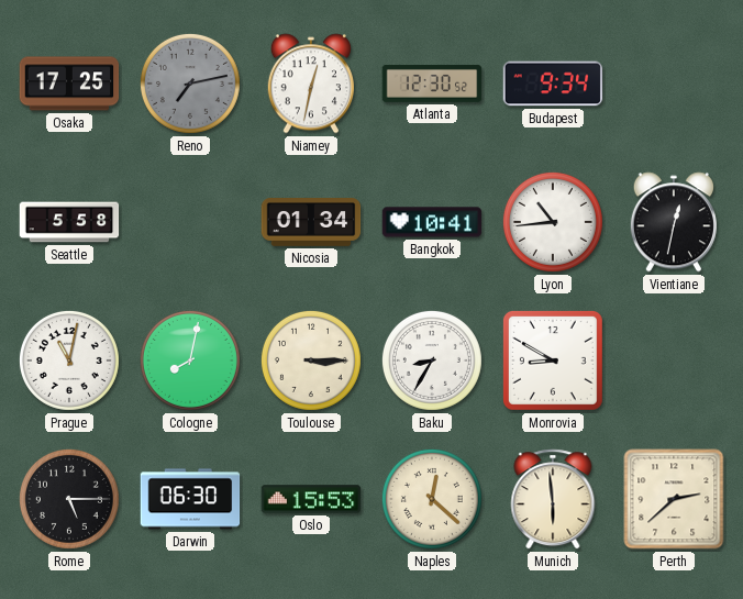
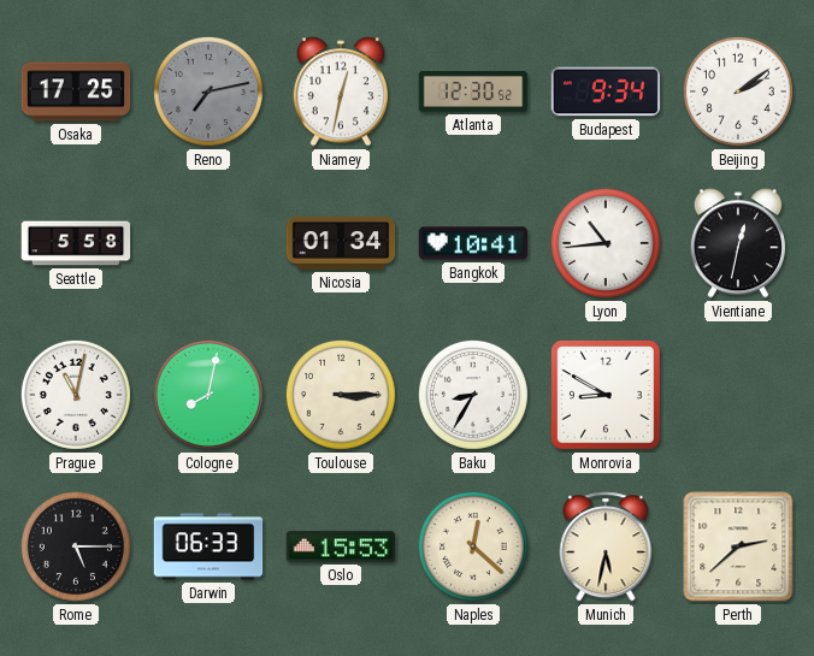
Beijing: none -> 2:09 (738, 91)
Darwin: 06:30 -> 06:33 (208, 546)
Munich: 5:59 -> 5:32 (606, 546)
